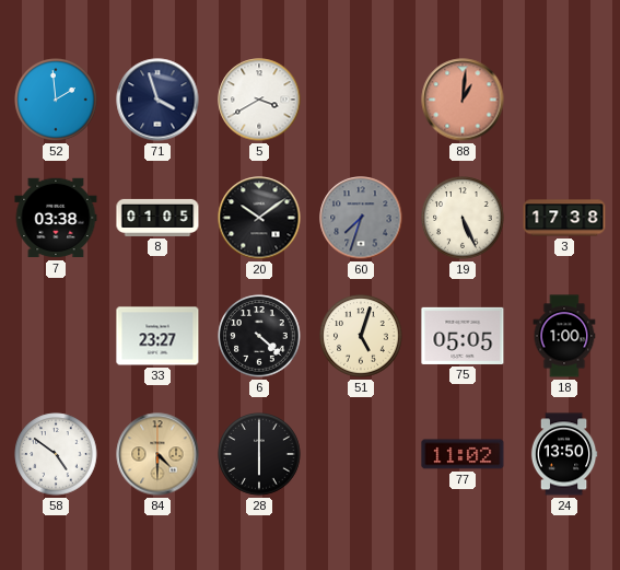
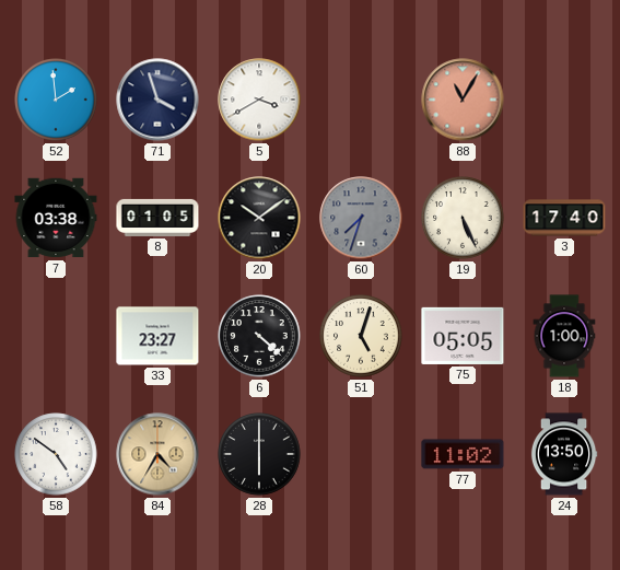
88: 1:01 -> 11:05 (463, 100)
3: 17:38 -> 17:40 (564, 218)
84: 4:30 -> 4:35 (157, 454)
